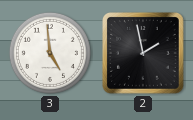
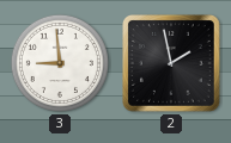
3: 4:59 -> 8:59 (60, 63)
